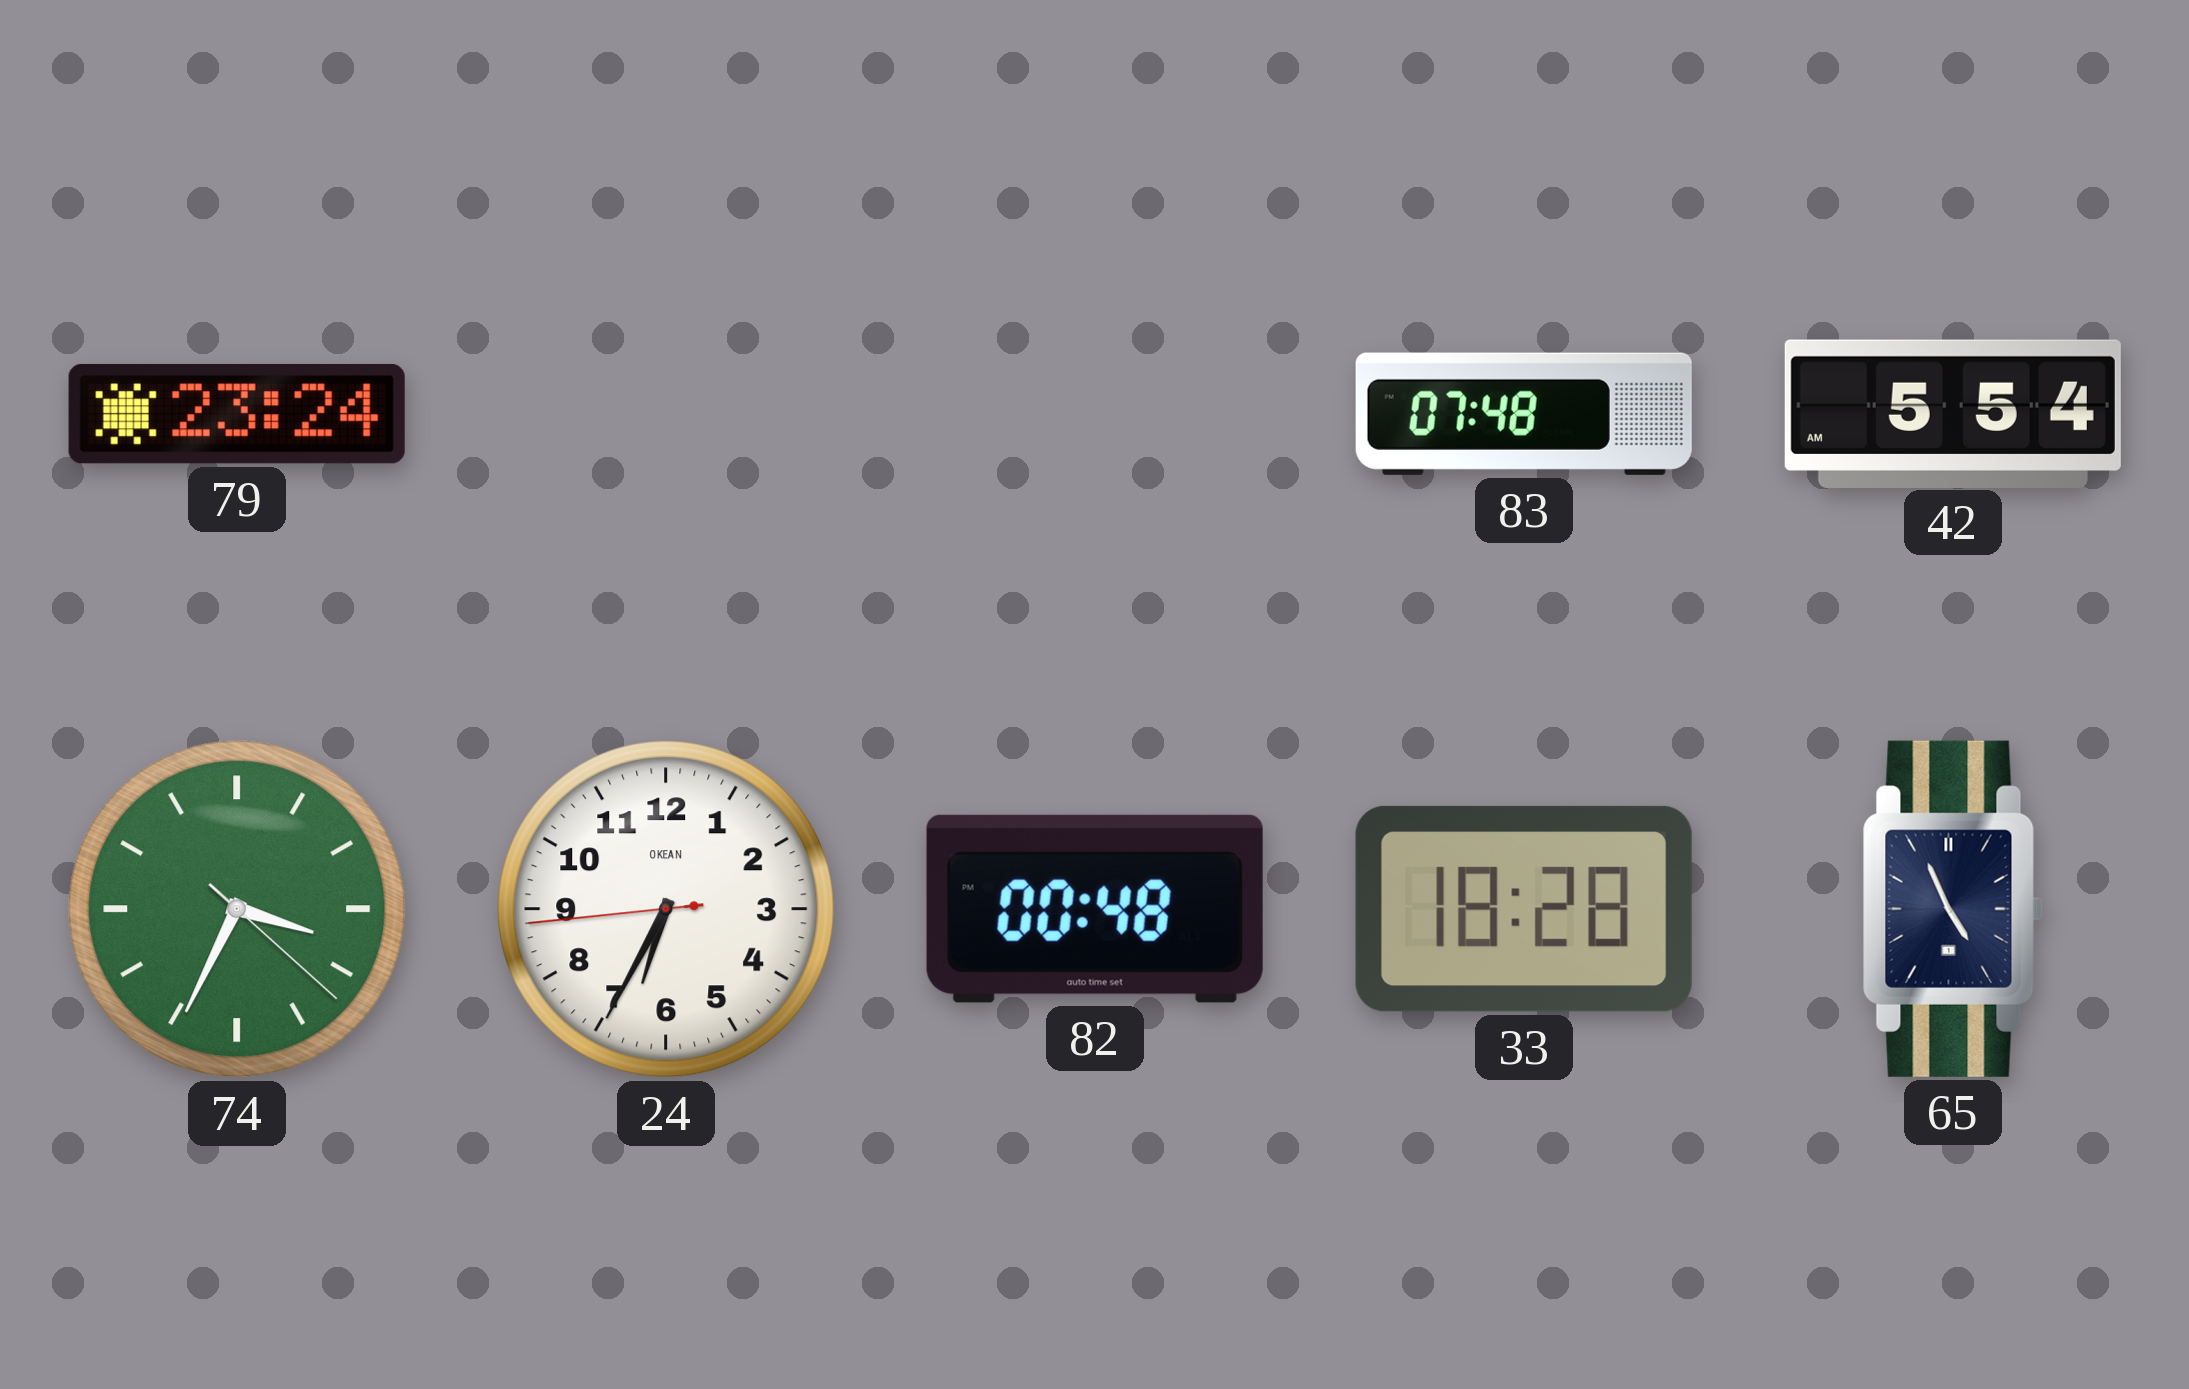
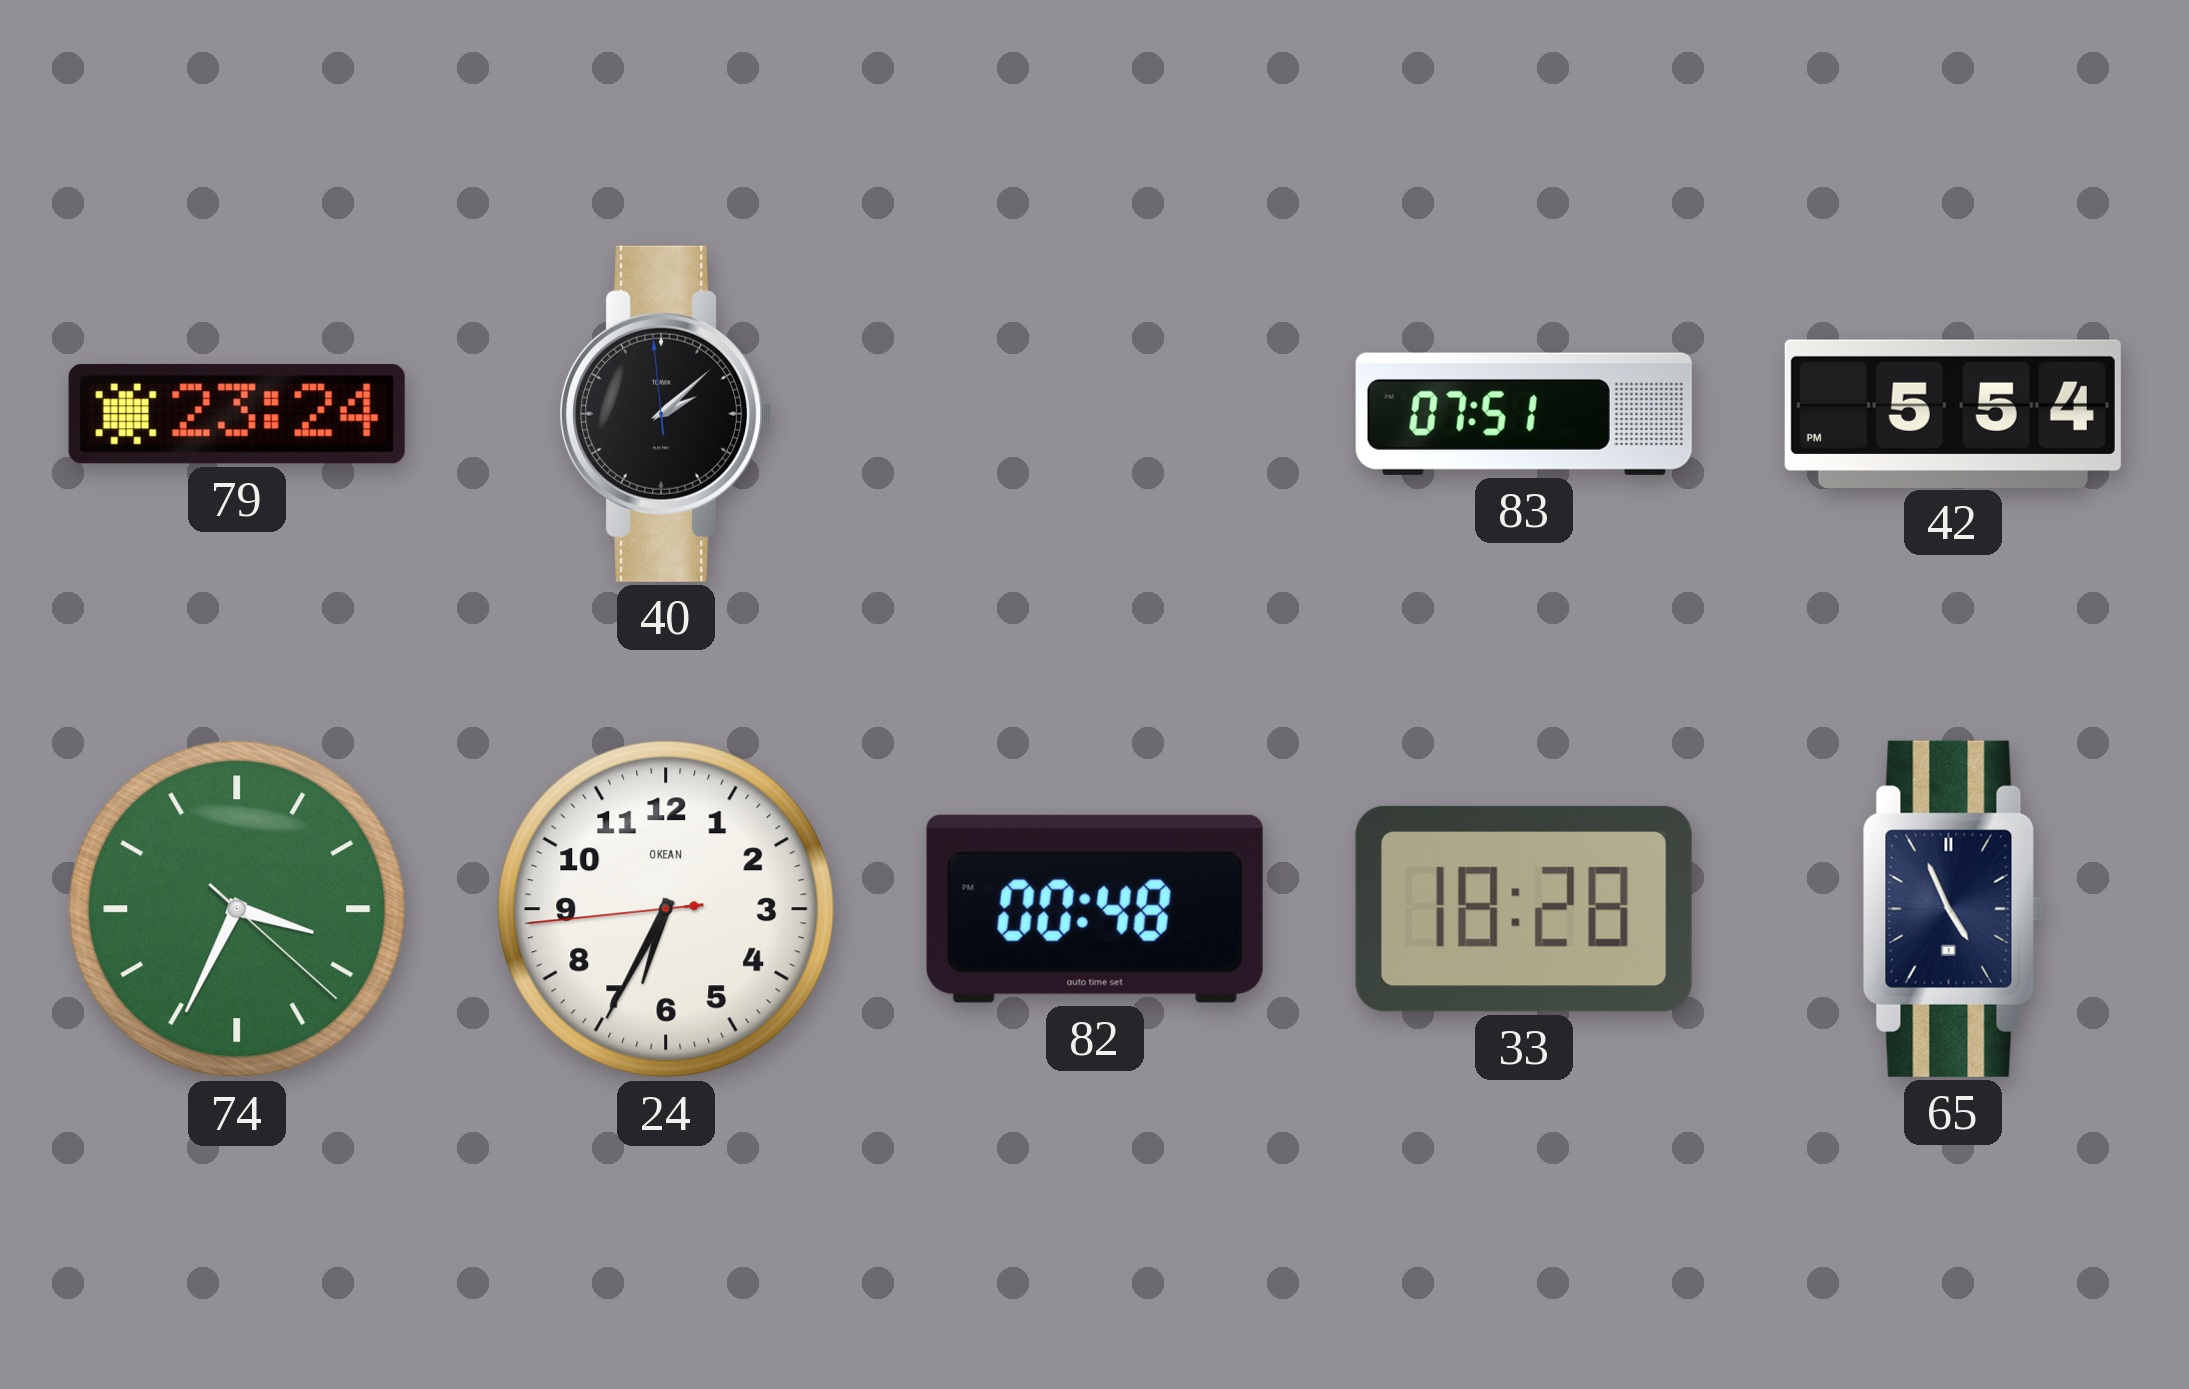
40: none -> 2:07 (666, 414)
83: 07:48 -> 07:51 (1524, 414)
42: 5:54 AM -> 5:54 PM (1953, 413)
